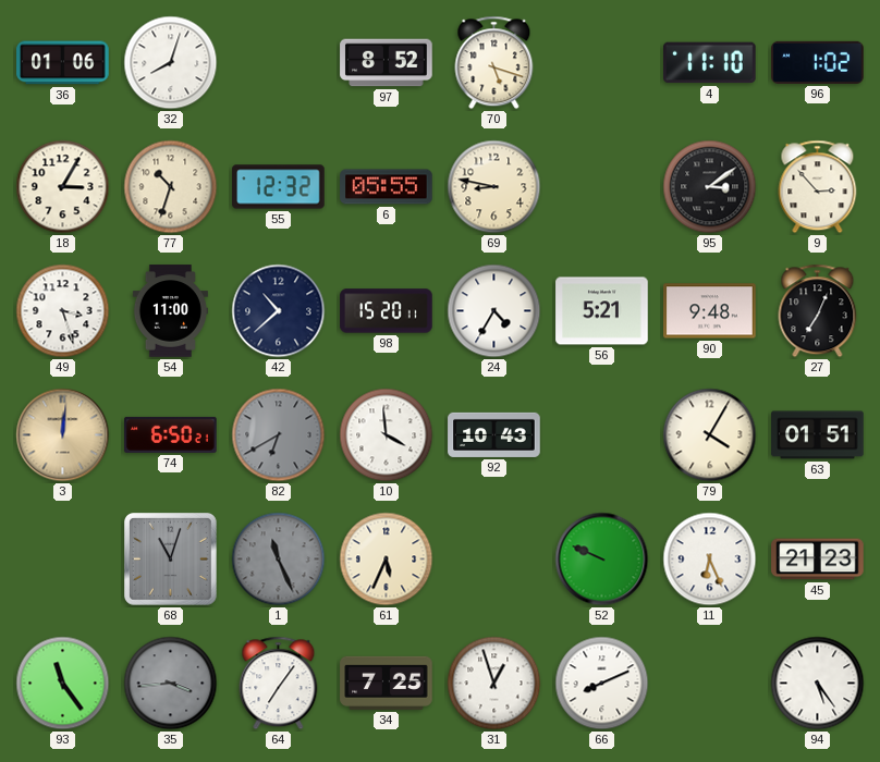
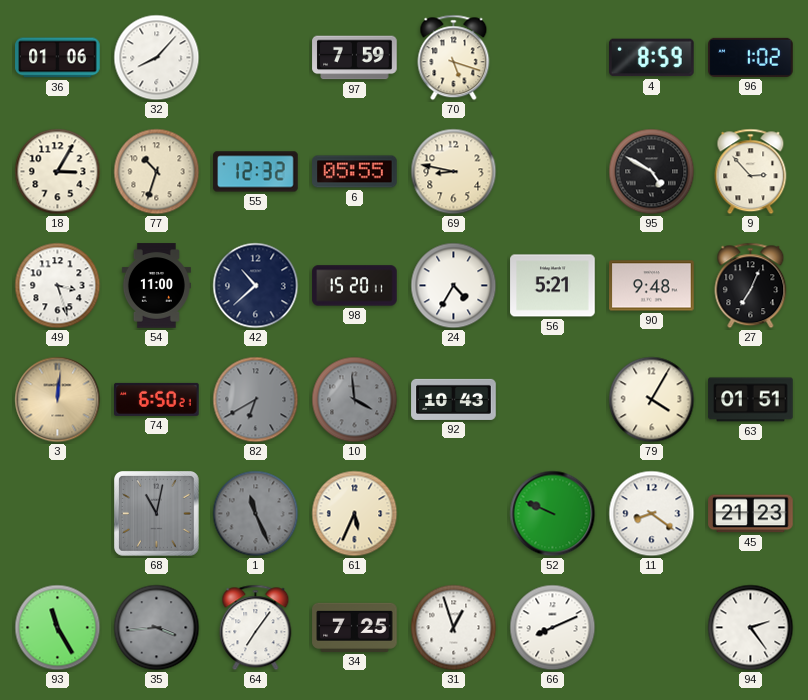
32: 8:03 -> 8:07 (157, 58)
97: 8:52 -> 7:59 (355, 58)
4: 11:10 -> 8:59 (652, 58)
95: 3:09 -> 4:50 (652, 172)
10 dial: white -> grey (355, 400)
68: 11:03 -> 11:02 (157, 514)
11: 6:26 -> 8:21 (652, 514)
93: 11:24 -> 11:25 (58, 628)
94: 5:24 -> 2:24 (751, 628)
